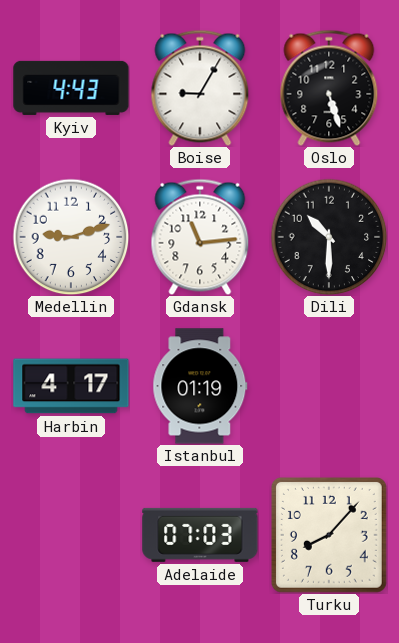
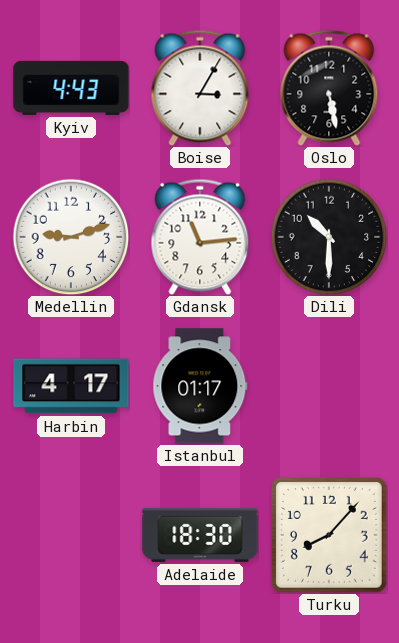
Boise: 9:05 -> 3:05 (200, 88)
Oslo: 5:27 -> 5:28 (329, 88)
Istanbul: 01:19 -> 01:17 (200, 386)
Adelaide: 07:03 -> 18:30 (200, 535)
